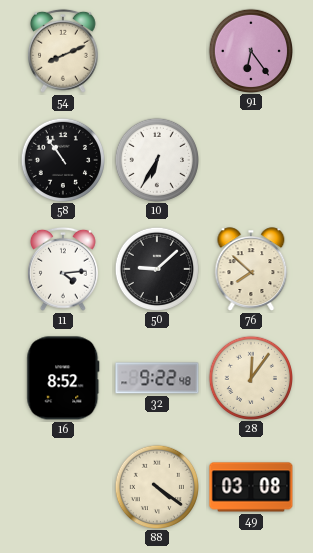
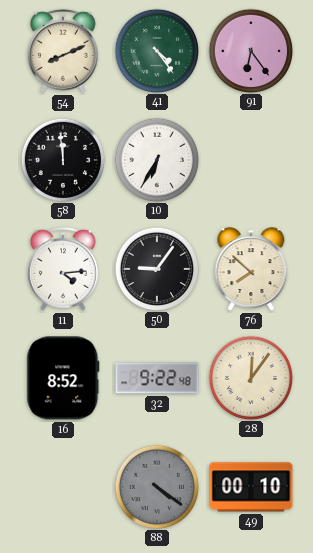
41: none -> 4:24 (156, 50)
58: 10:54 -> 11:59 (62, 159)
50: 9:08 -> 9:06 (156, 268)
88 dial: cream -> grey (156, 486)
49: 03:08 -> 00:10 (251, 487)
